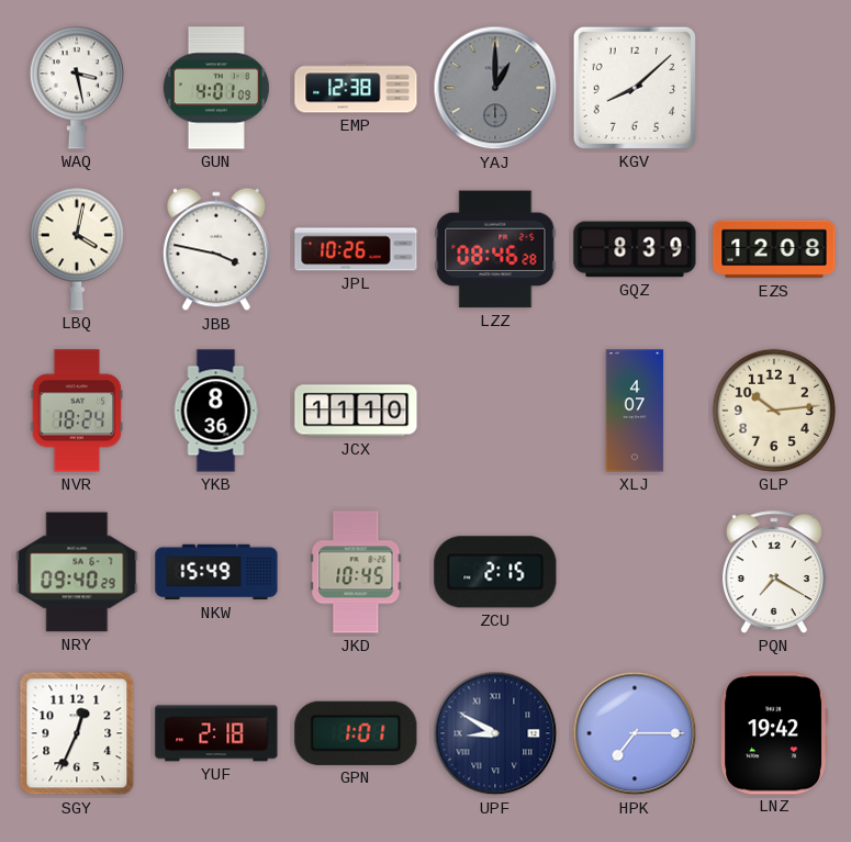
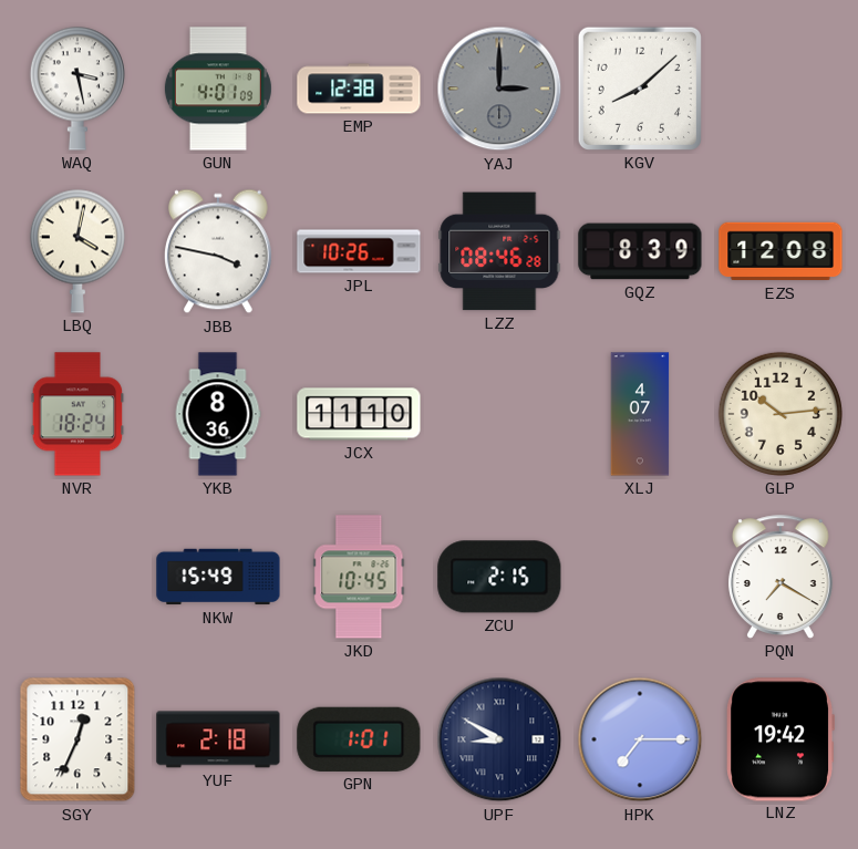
YAJ: 1:00 -> 3:00 (499, 89)
NRY: 09:40 -> none (77, 572)
